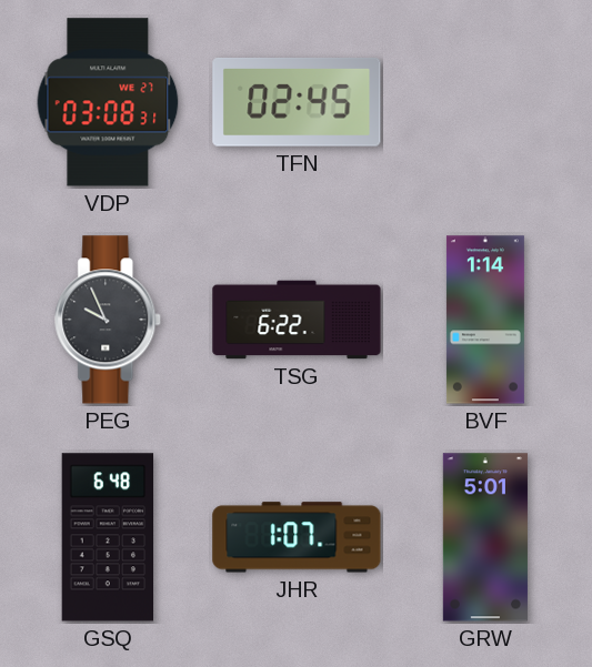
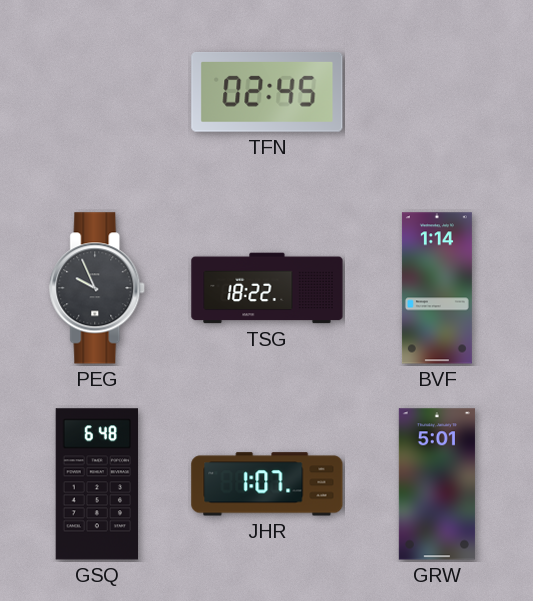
VDP: 03:08 -> none (108, 102)
TSG: 6:22 -> 18:22 (267, 288)
